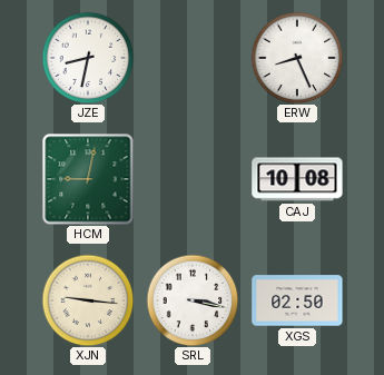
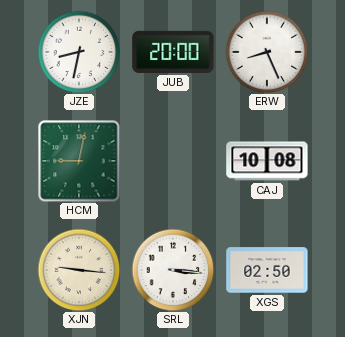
JUB: none -> 20:00 (173, 52)
SRL: 3:17 -> 3:16 (173, 270)
